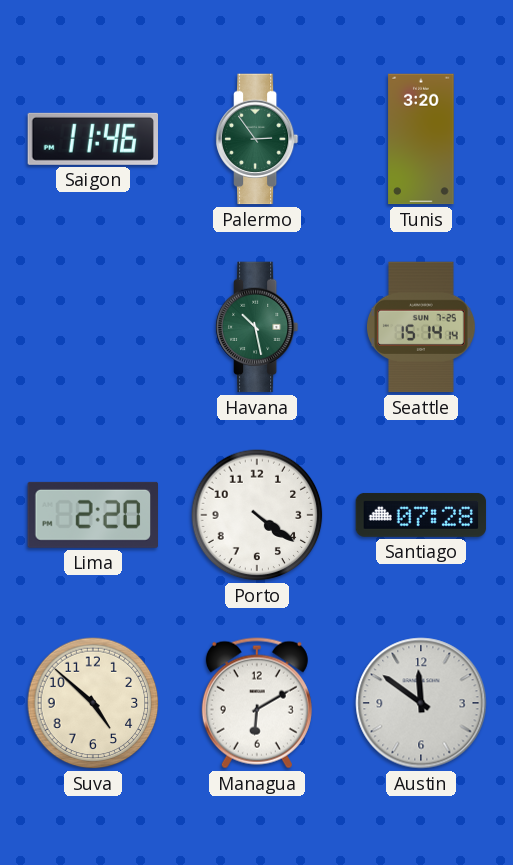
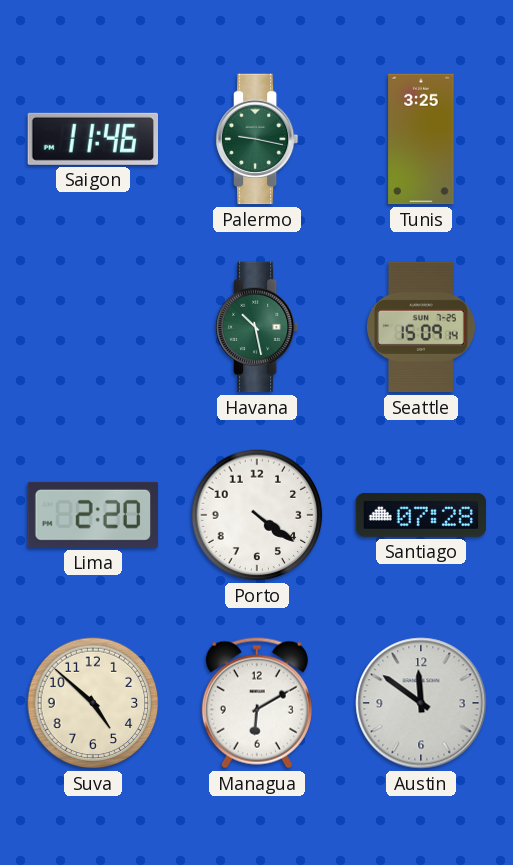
Palermo: 2:54 -> 9:17 (257, 139)
Tunis: 3:20 -> 3:25 (421, 139)
Seattle: 15:14 -> 15:09 (422, 327)
